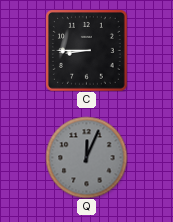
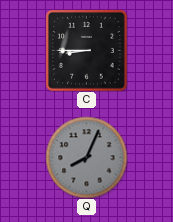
Q: 12:04 -> 8:04 (86, 157)
